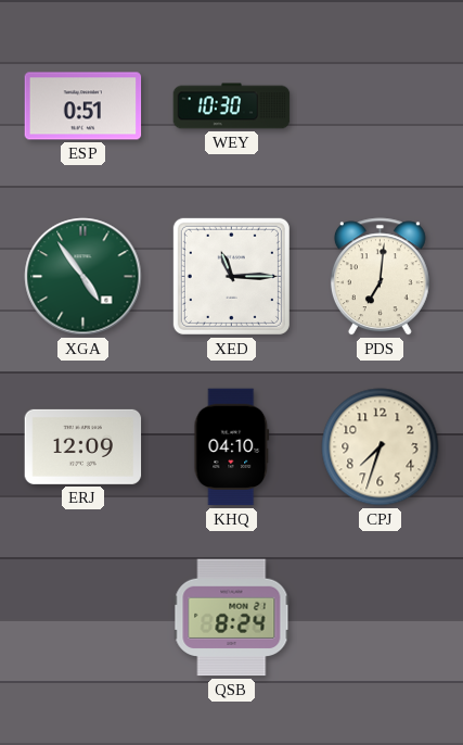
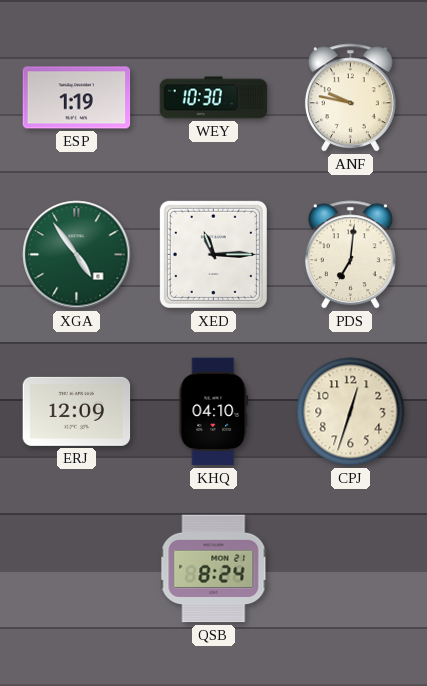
ESP: 0:51 -> 1:19 (77, 98)
ANF: none -> 9:47 (350, 98)
CPJ: 7:33 -> 12:33 (351, 412)
